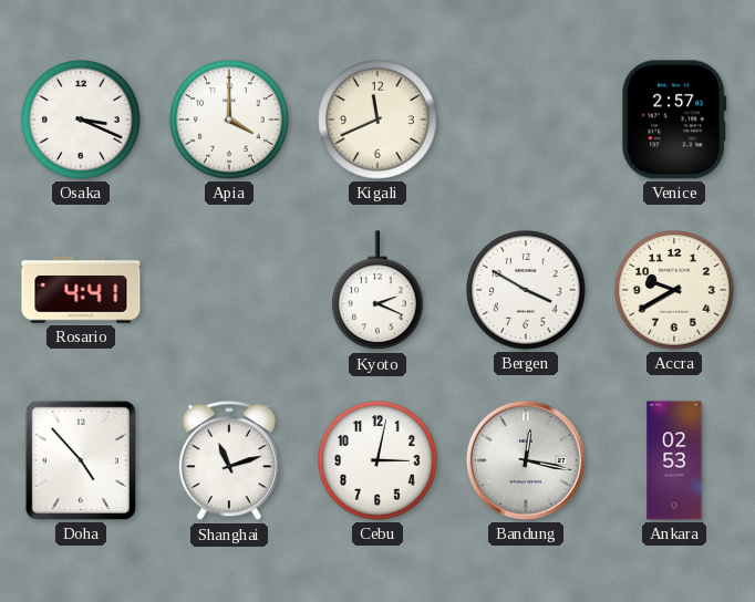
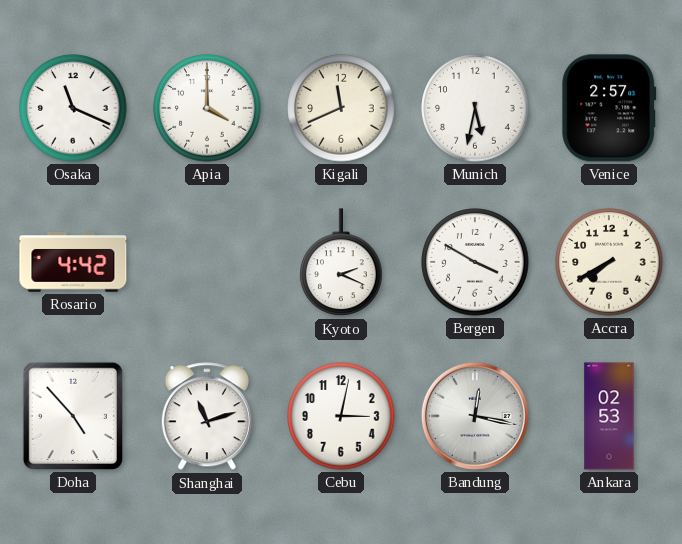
Osaka: 3:19 -> 11:19 (73, 108)
Munich: none -> 5:32 (475, 108)
Rosario: 4:41 -> 4:42 (73, 262)
Accra: 9:40 -> 7:40 (609, 262)
